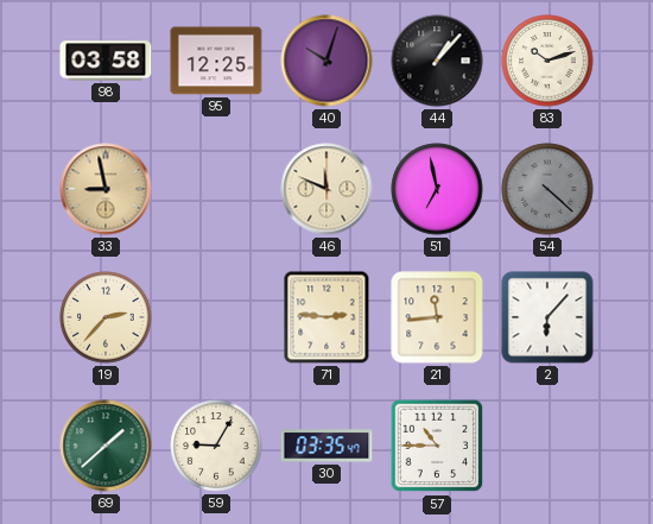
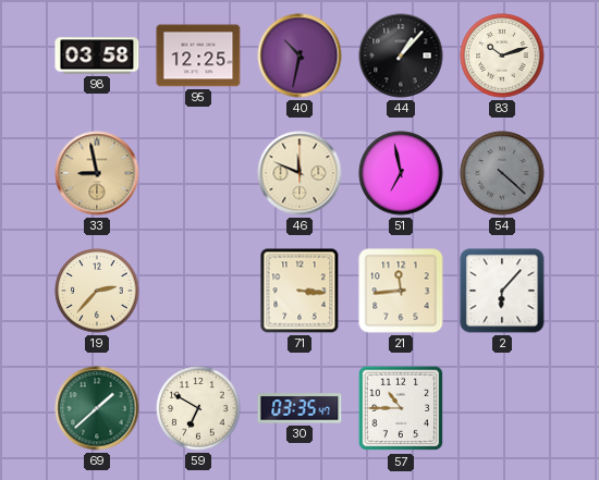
40: 10:03 -> 10:32 (299, 56)
71: 2:46 -> 3:16 (299, 291)
59: 9:05 -> 6:50 (198, 408)
